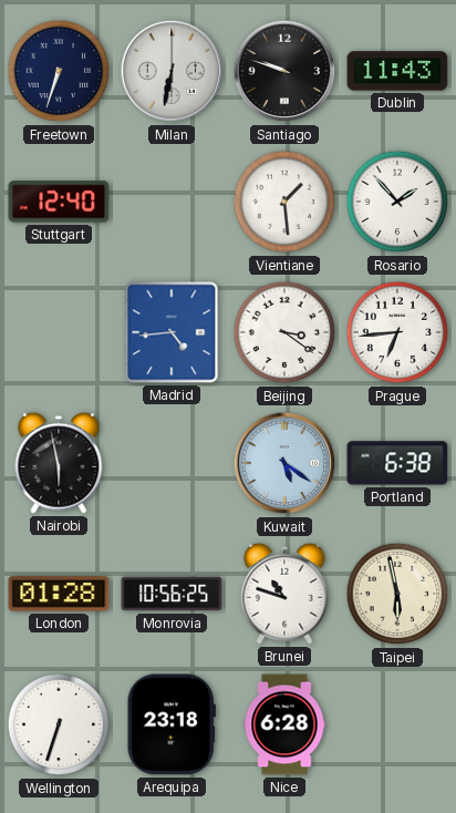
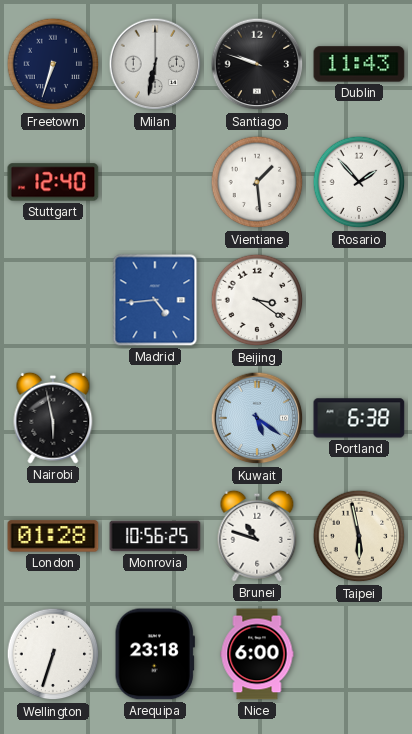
Prague: 6:44 -> none (397, 332)
Nice: 6:28 -> 6:00 (257, 654)
